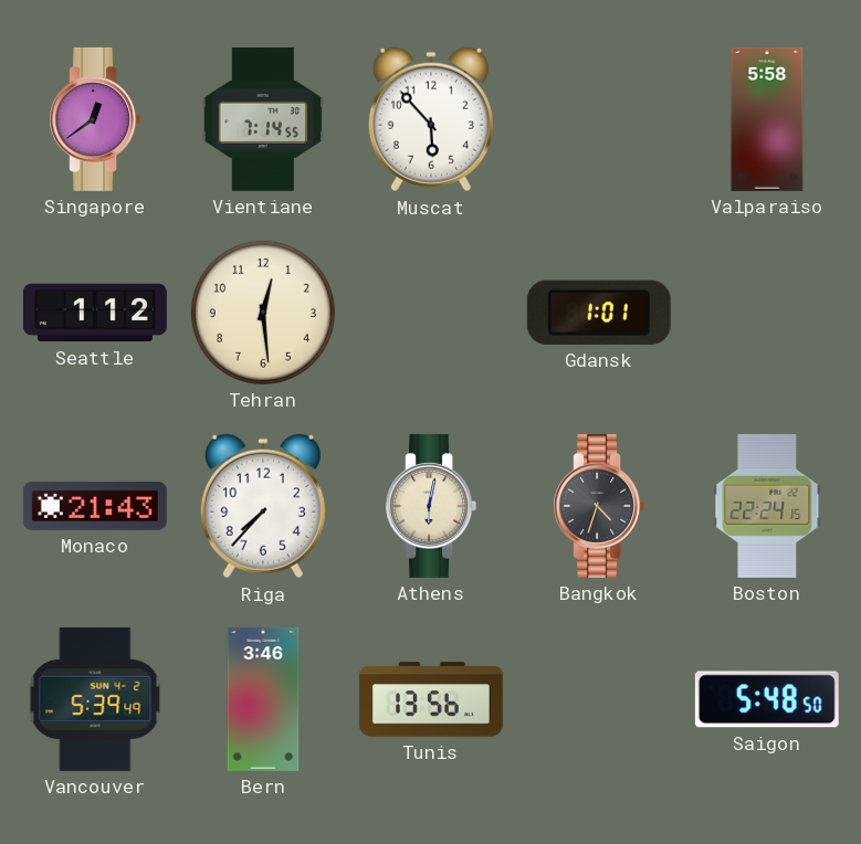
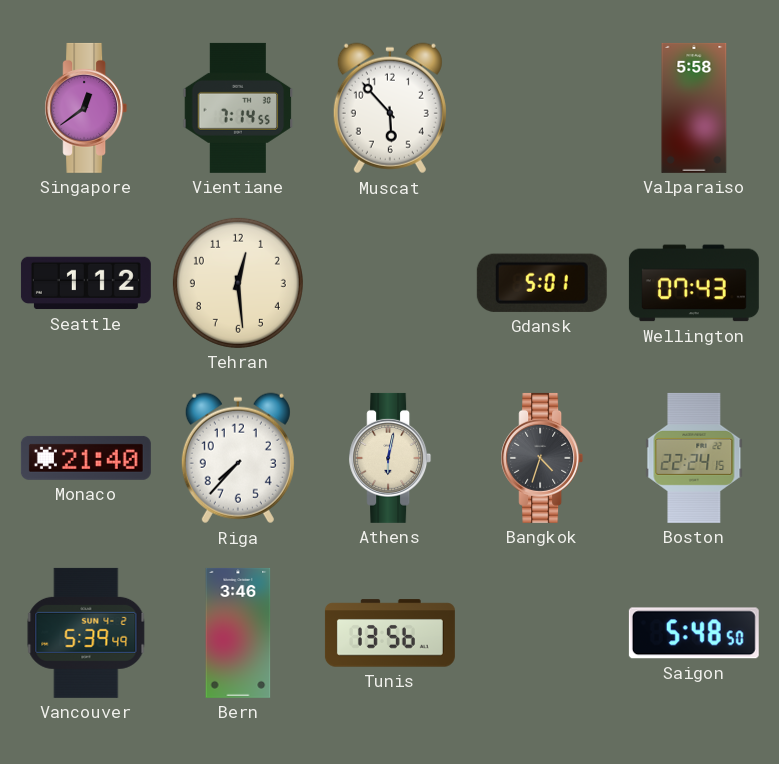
Gdansk: 1:01 -> 5:01 (542, 283)
Wellington: none -> 07:43 (694, 283)
Monaco: 21:43 -> 21:40 (86, 458)
